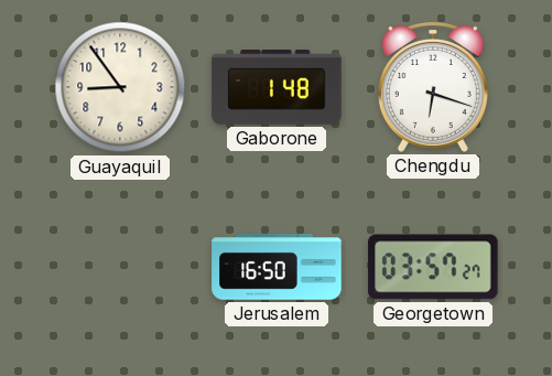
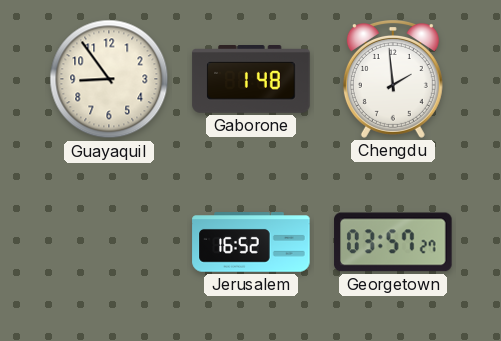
Chengdu: 6:18 -> 1:59 (393, 80)
Jerusalem: 16:50 -> 16:52 (251, 242)
